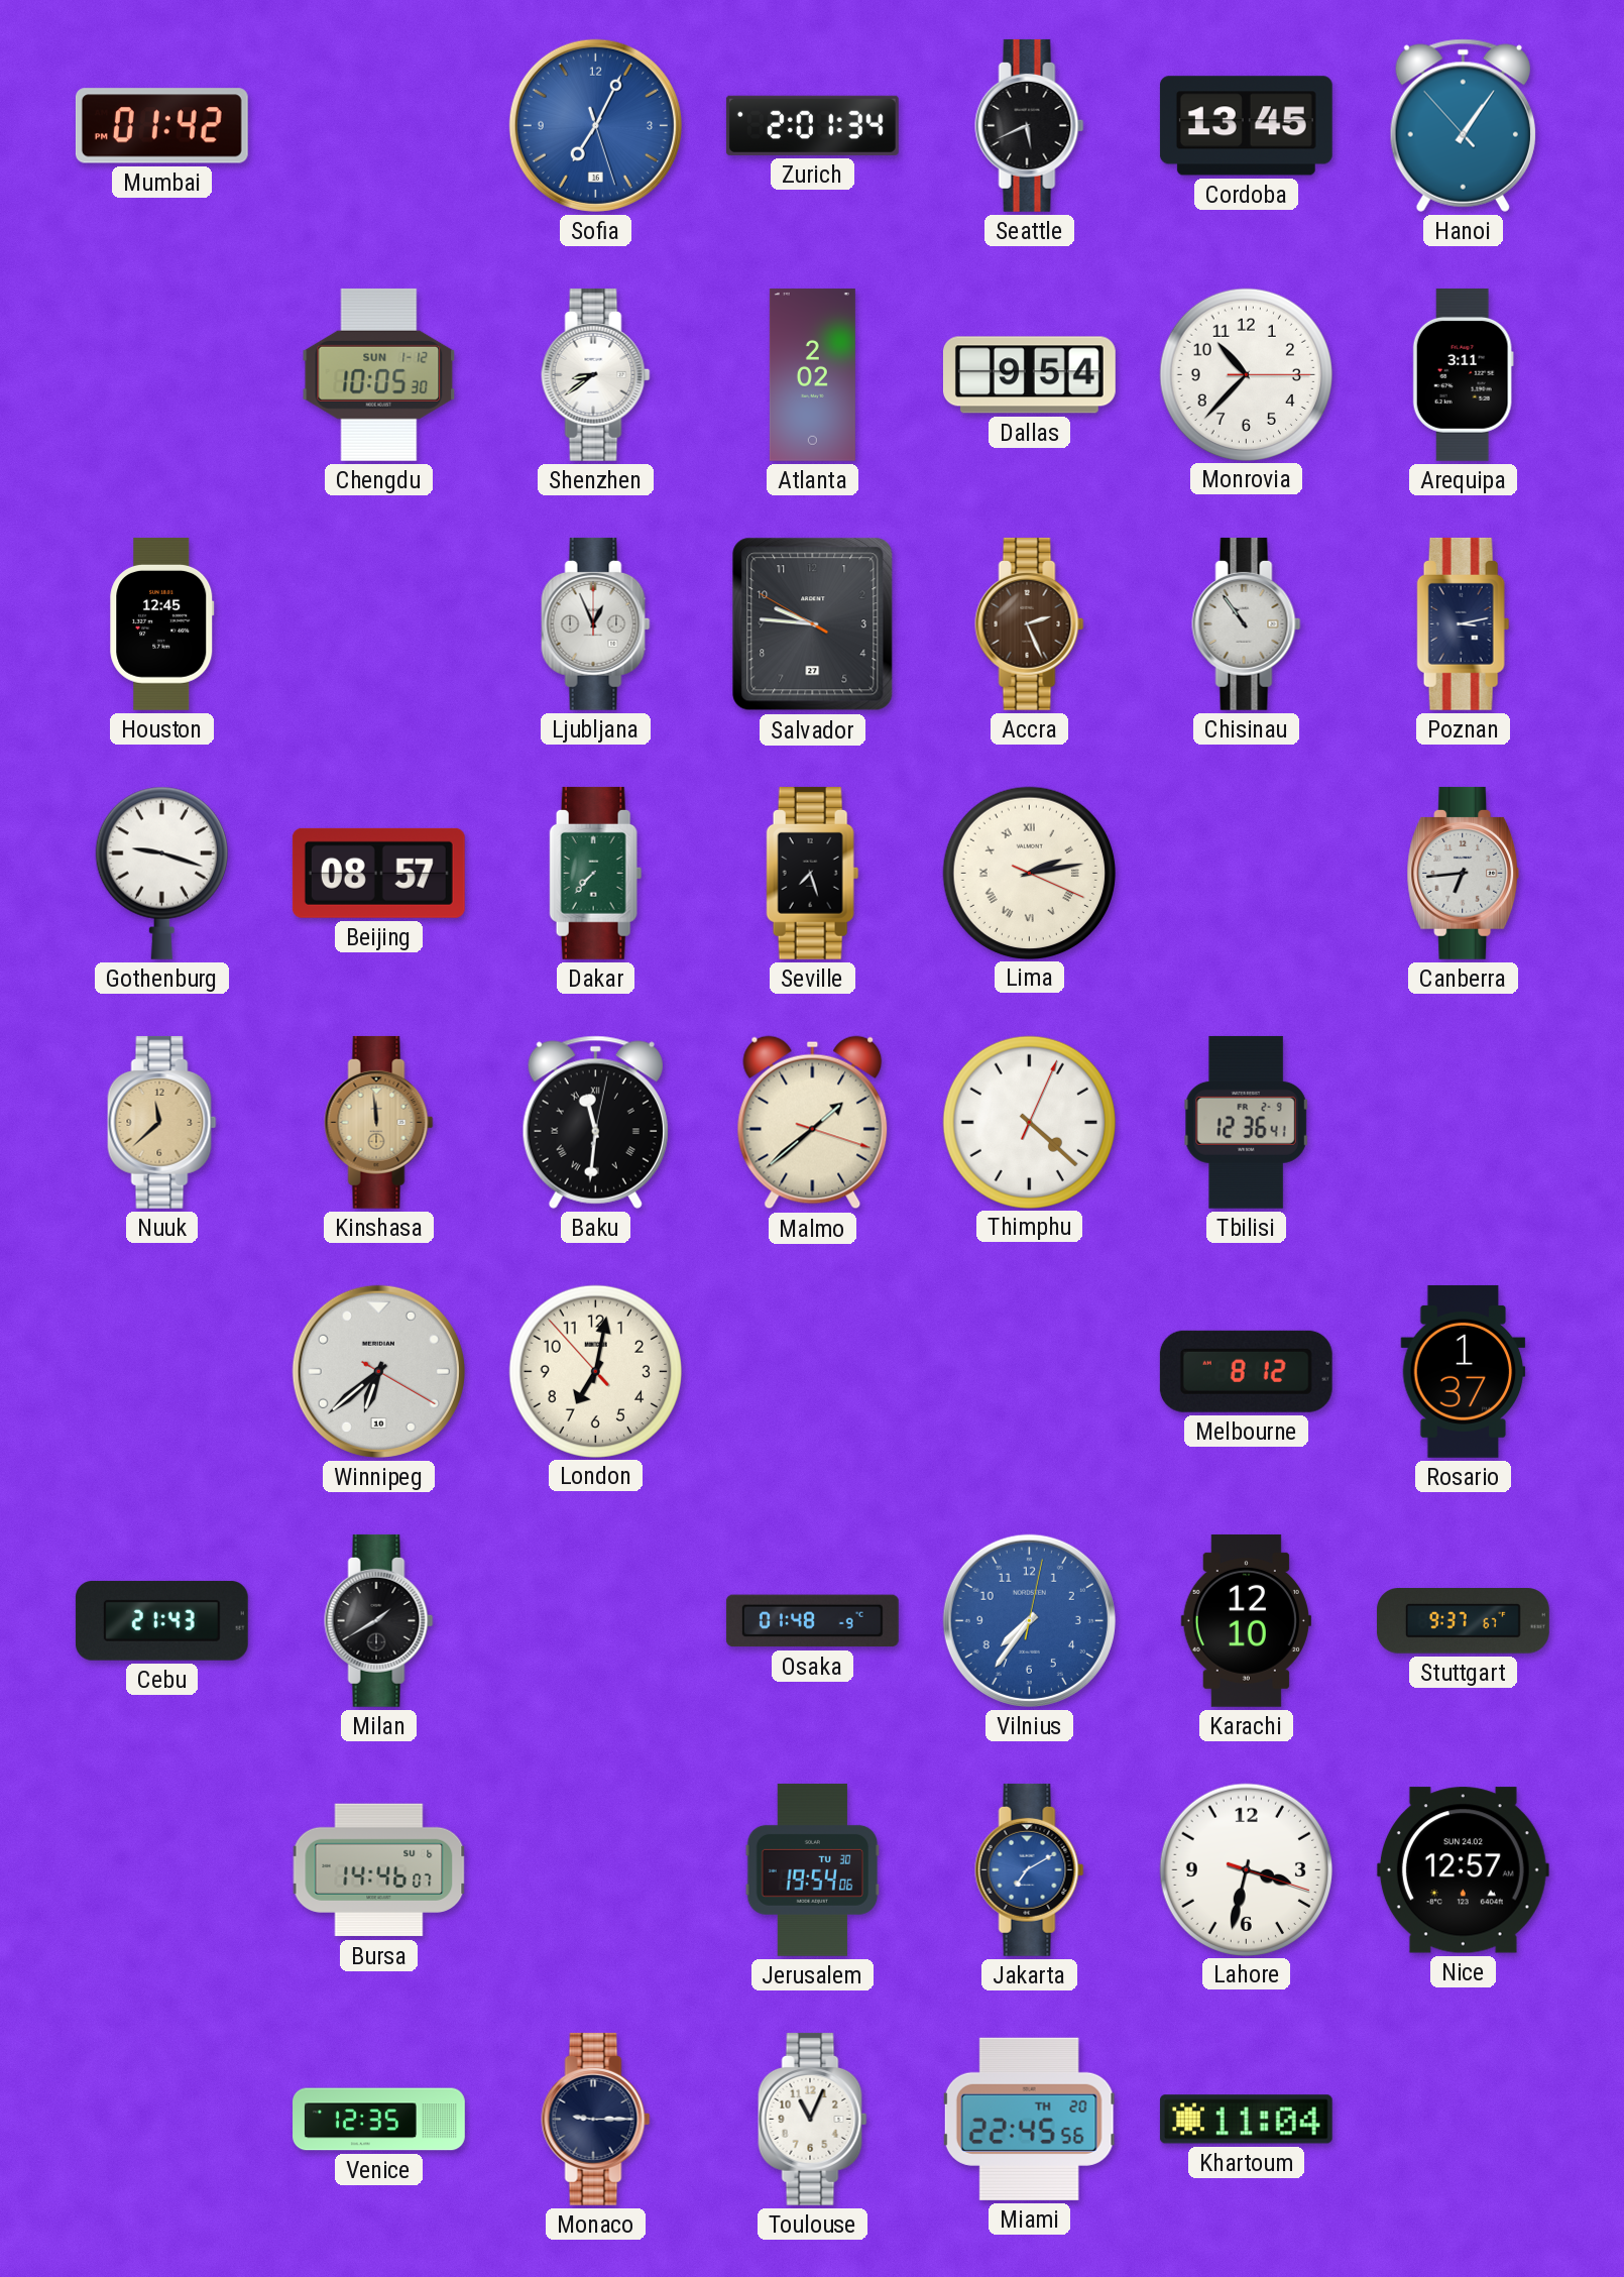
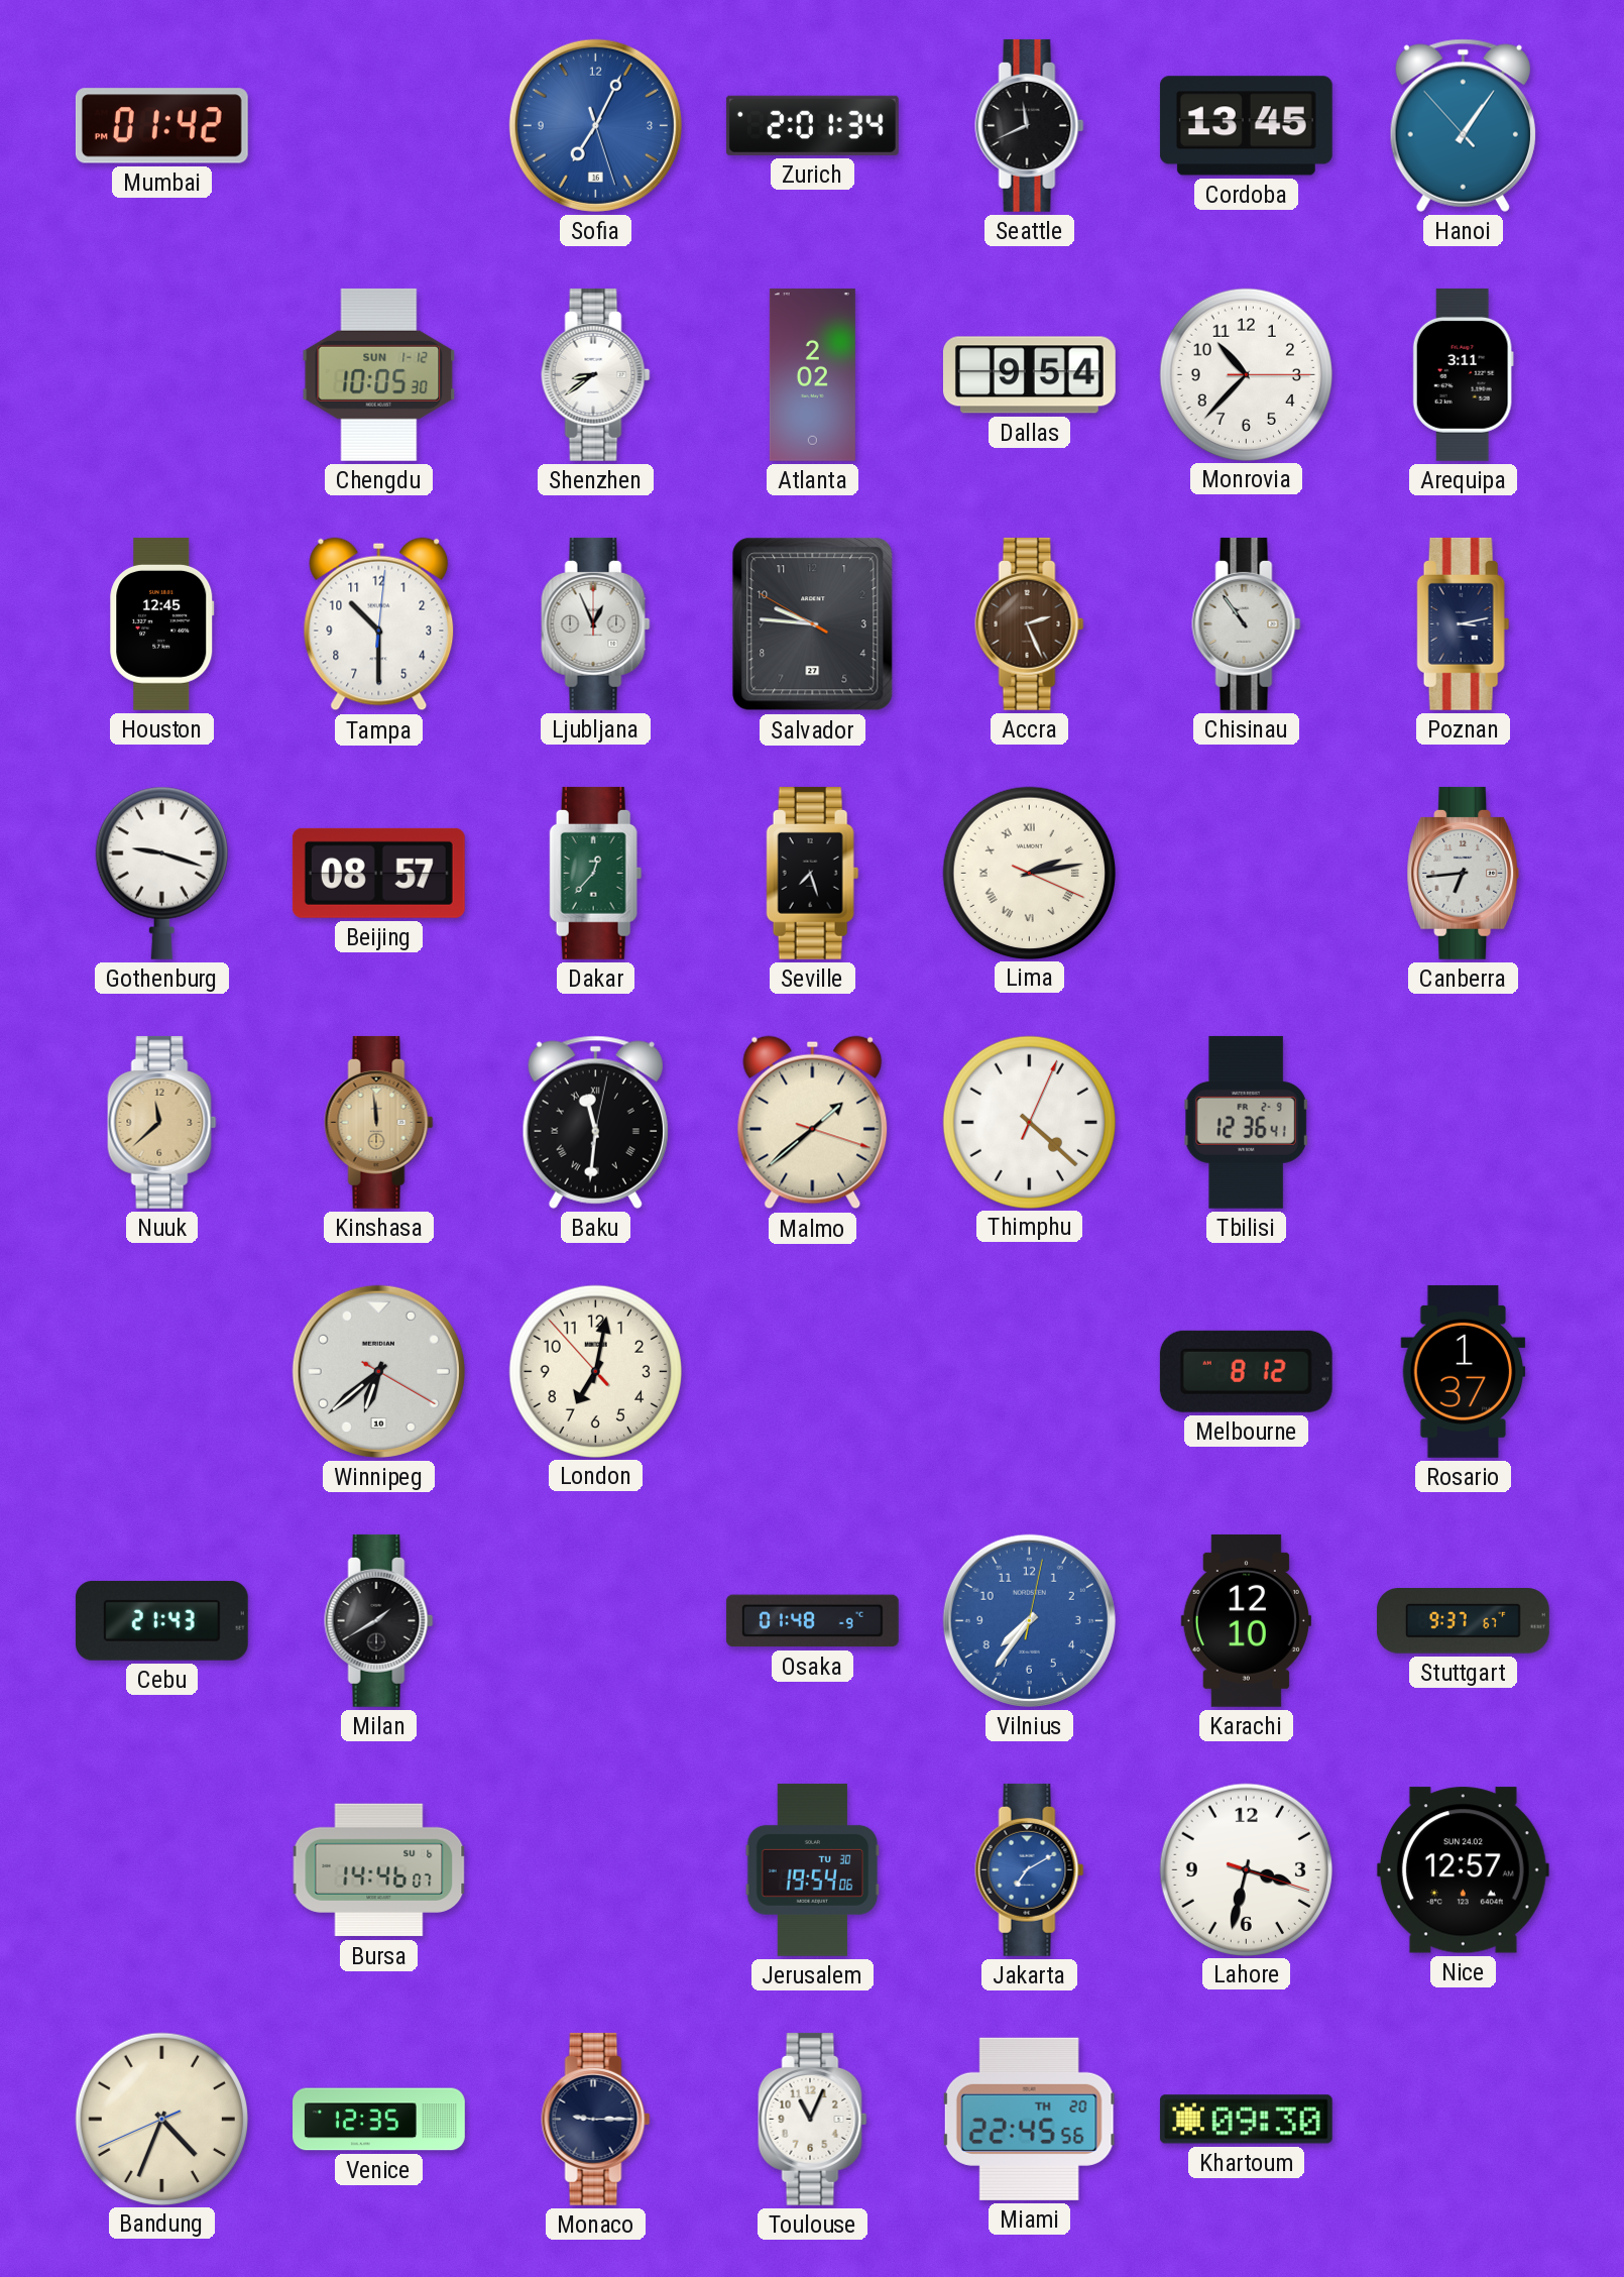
Seattle: 5:41 -> 11:41 (1030, 125)
Tampa: none -> 10:30 (379, 624)
Dakar: 7:37 -> 12:37 (596, 873)
Bandung: none -> 4:33 (161, 2119)
Khartoum: 11:04 -> 09:30 (1246, 2120)
